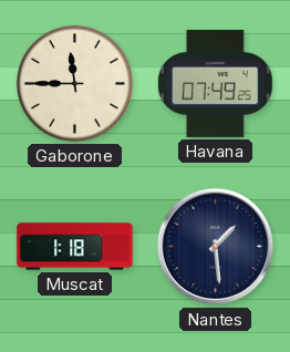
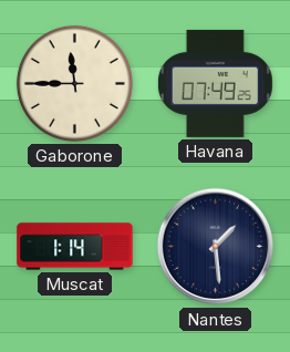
Muscat: 1:18 -> 1:14 (75, 247)
